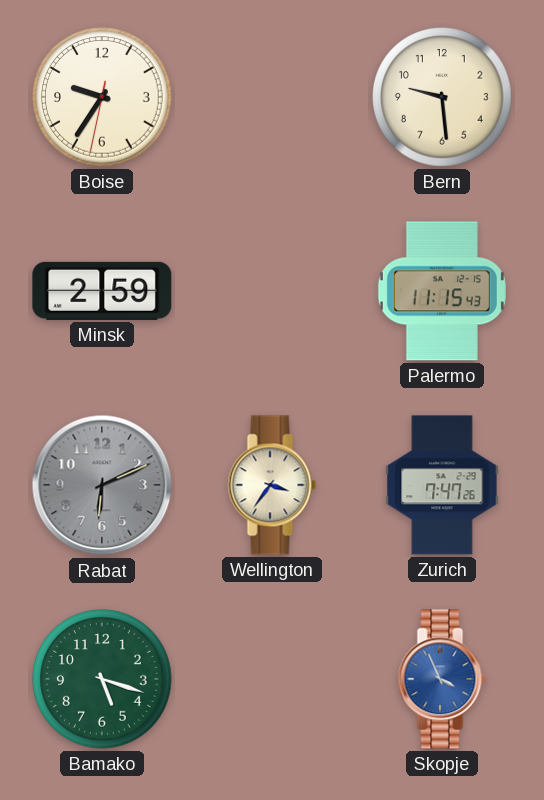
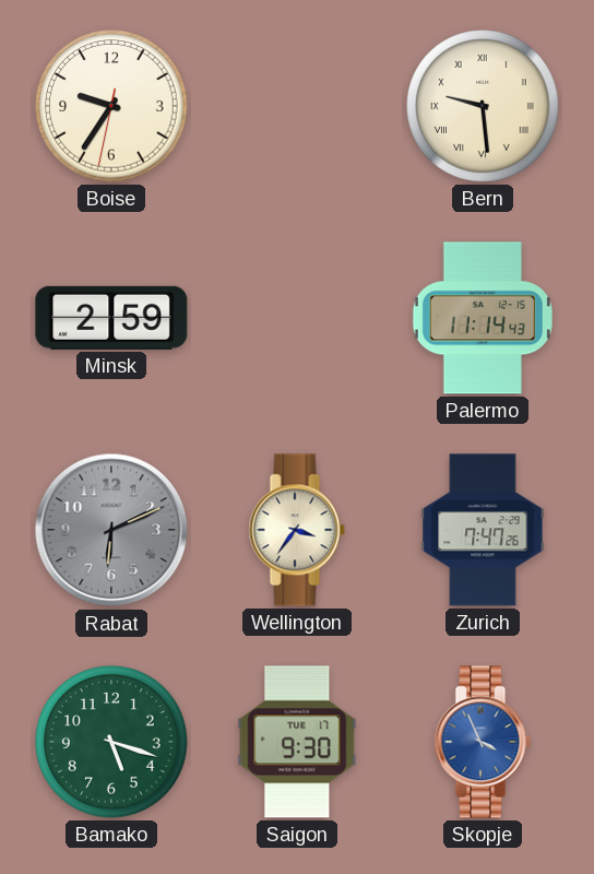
Bern numerals: Arabic -> Roman (483, 106)
Palermo: 11:15 -> 11:14 (483, 318)
Saigon: none -> 9:30 (297, 742)
